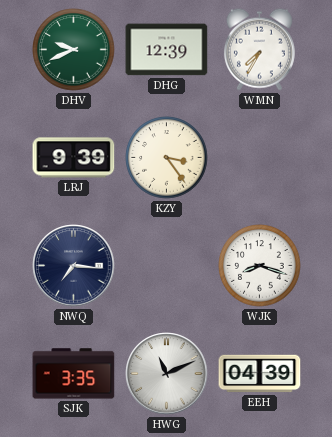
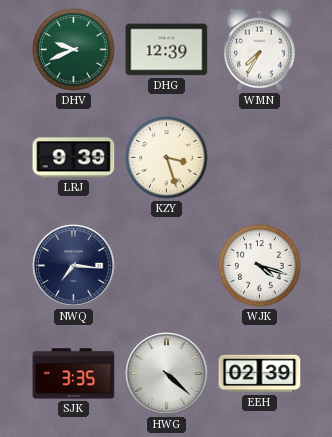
KZY: 3:24 -> 3:27 (167, 158)
WJK: 8:18 -> 4:18 (260, 266)
HWG: 11:11 -> 4:22 (167, 374)
EEH: 04:39 -> 02:39 (260, 374)
